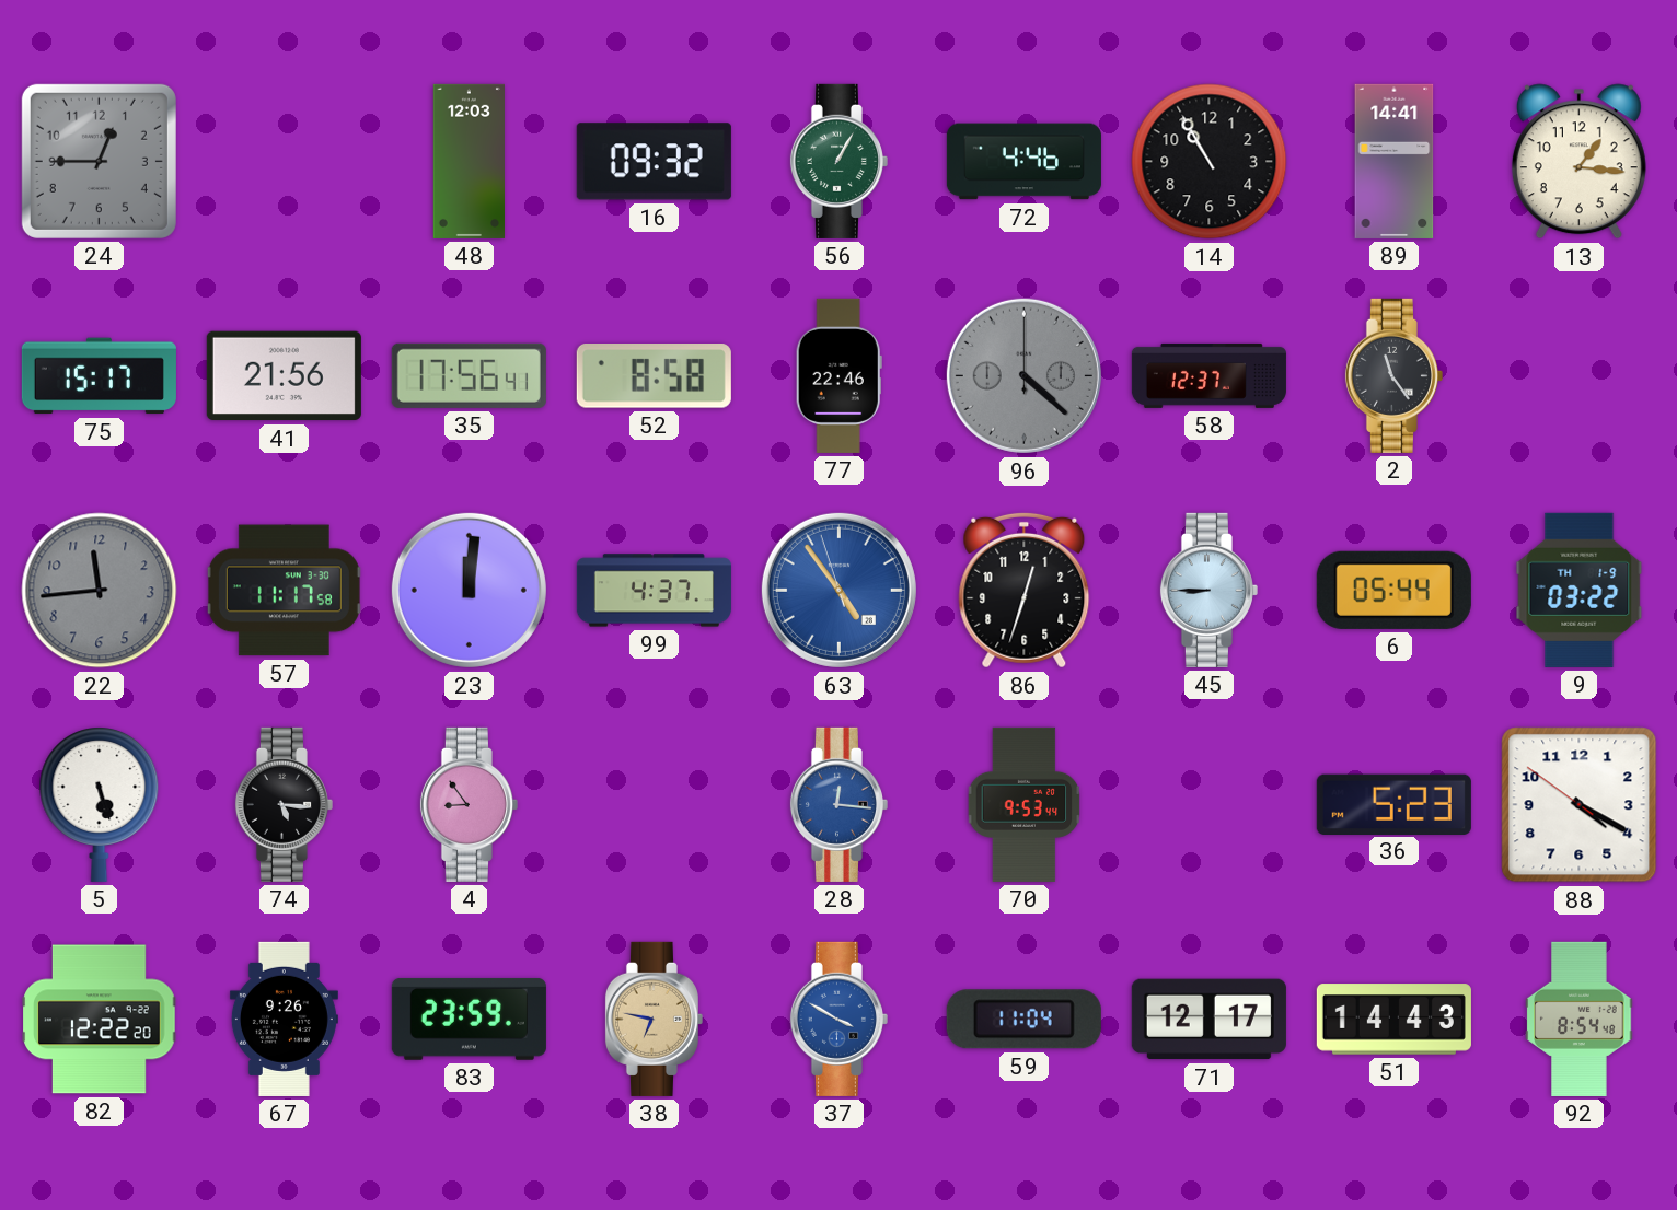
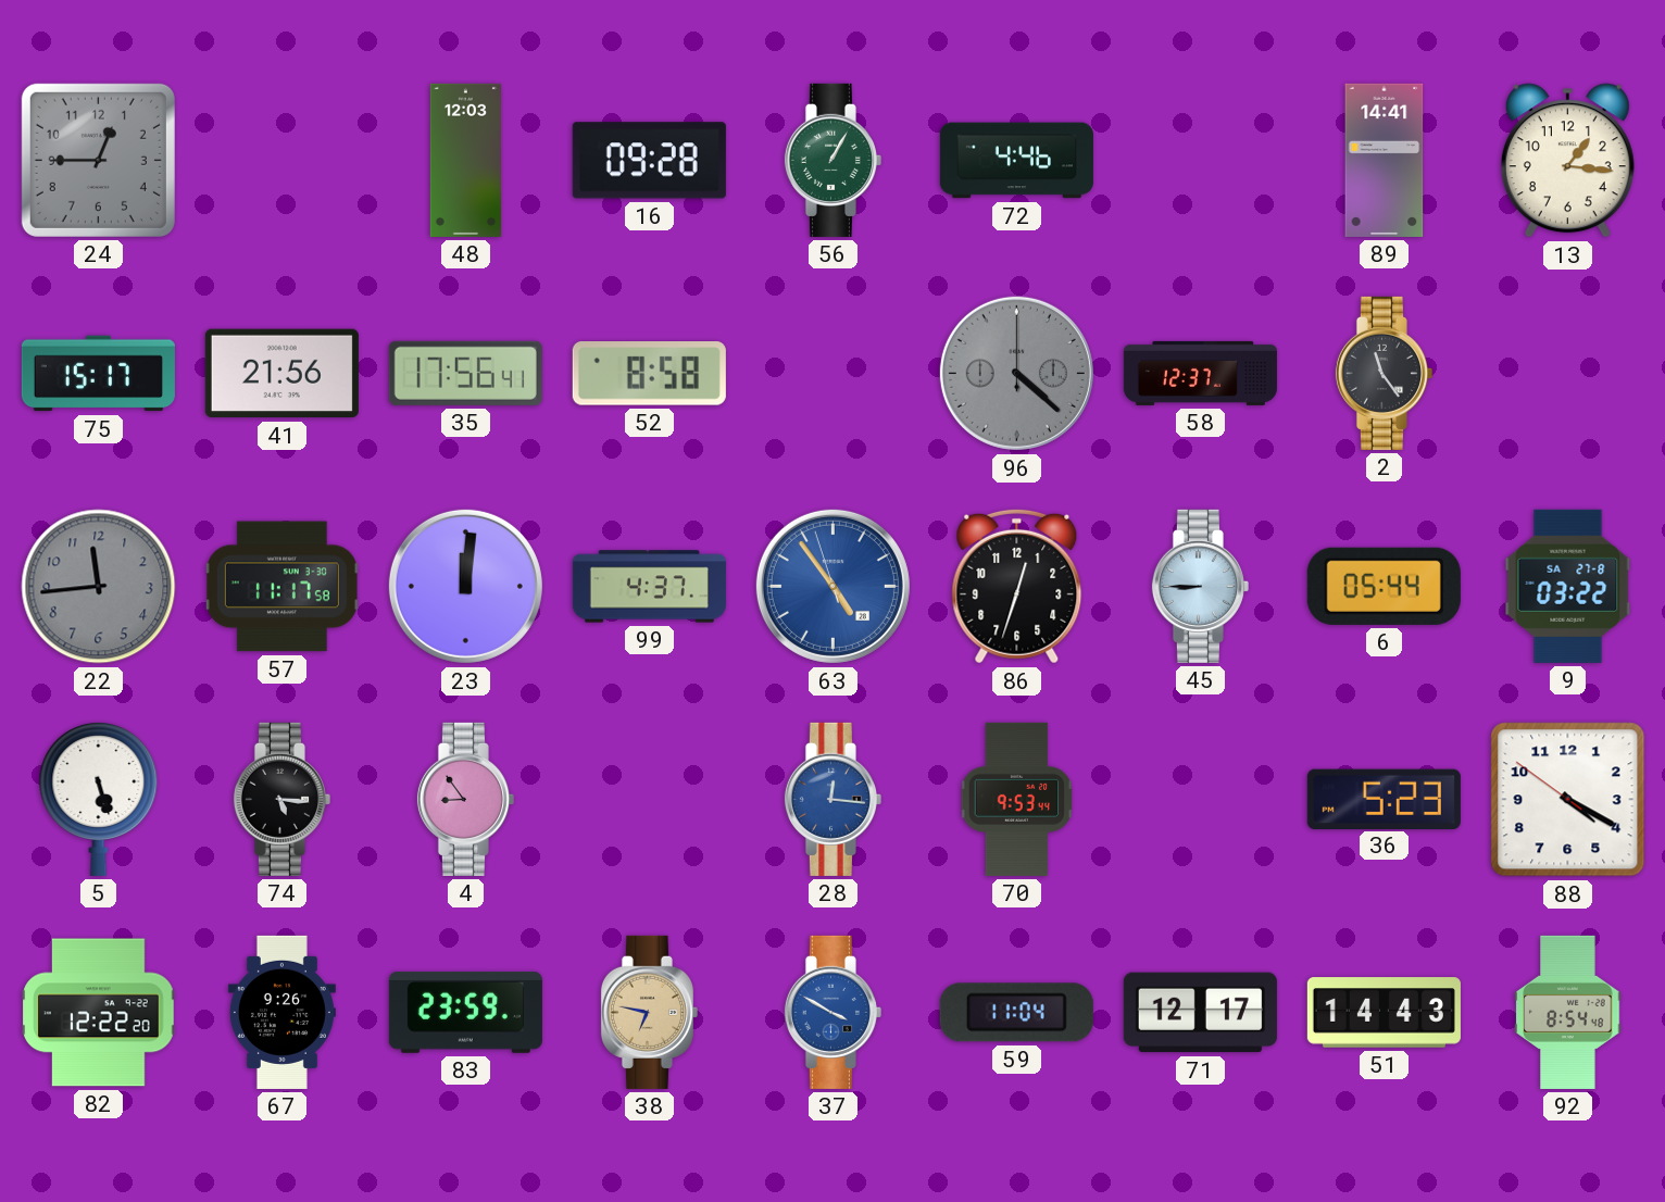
16: 09:32 -> 09:28 (649, 161)
14: 10:55 -> none (1210, 162)
77: 22:46 -> none (838, 375)
9 date: TH 1-9 -> SA 27-8 (1568, 586)
